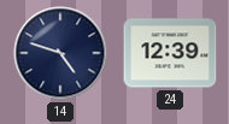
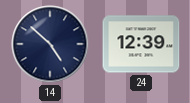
14: 4:48 -> 4:52 (50, 44)
